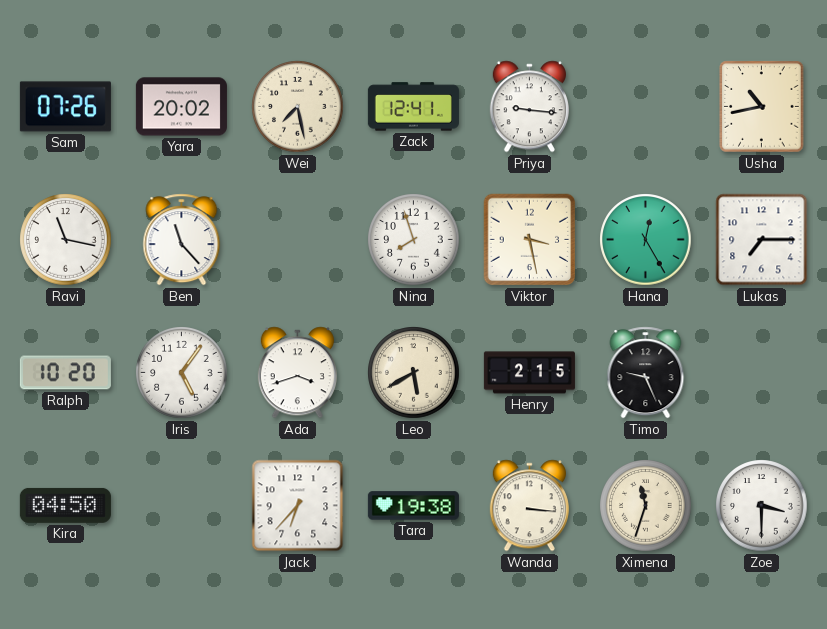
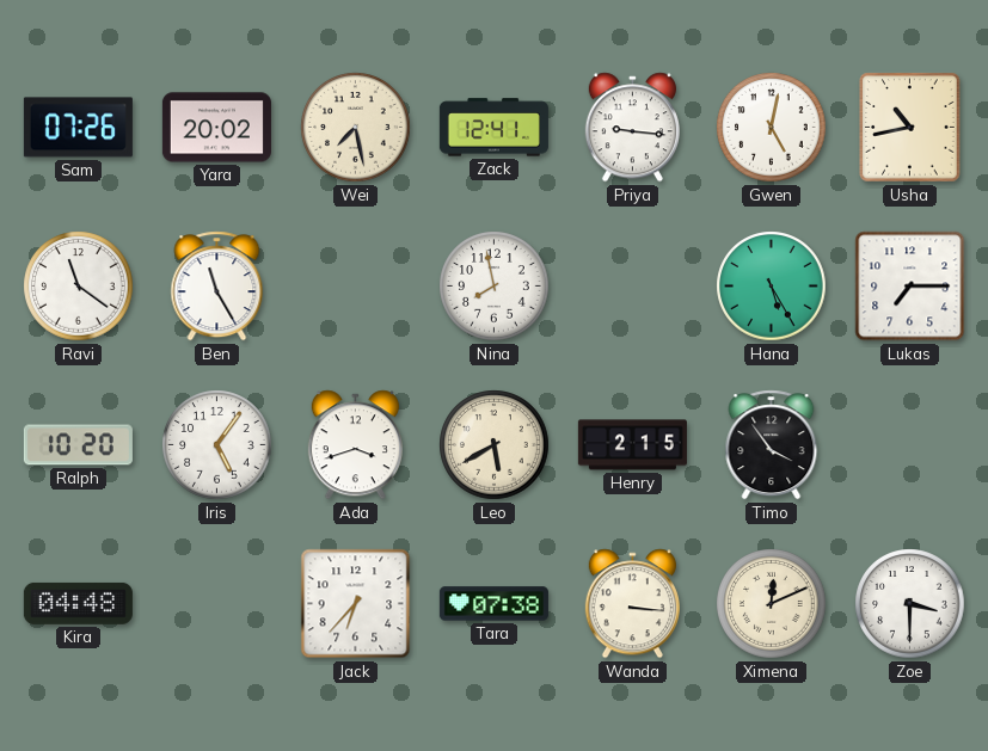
Gwen: none -> 5:02 (772, 128)
Ravi: 11:17 -> 11:21 (79, 287)
Ben: 11:23 -> 11:25 (217, 287)
Nina: 7:57 -> 7:58 (495, 287)
Viktor: 3:28 -> none (530, 240)
Hana: 12:25 -> 5:25 (772, 287)
Timo: 9:26 -> 3:54 (772, 445)
Kira: 04:50 -> 04:48 (78, 603)
Tara: 19:38 -> 07:38 (493, 604)
Ximena: 11:33 -> 12:11 (772, 604)
